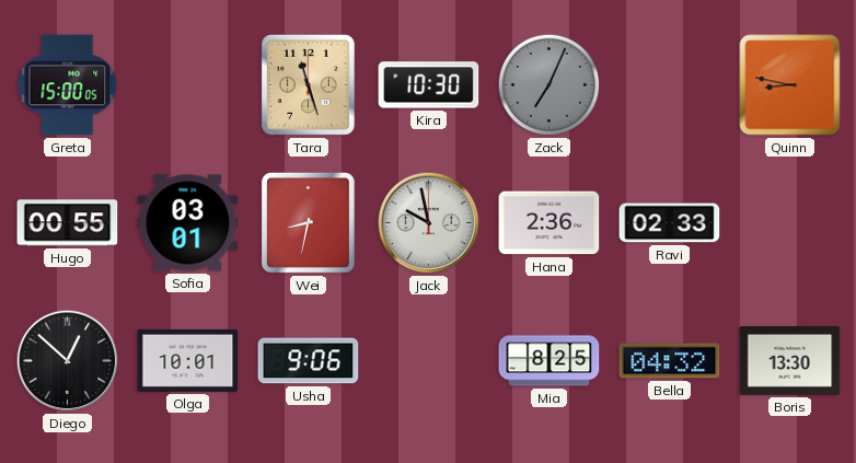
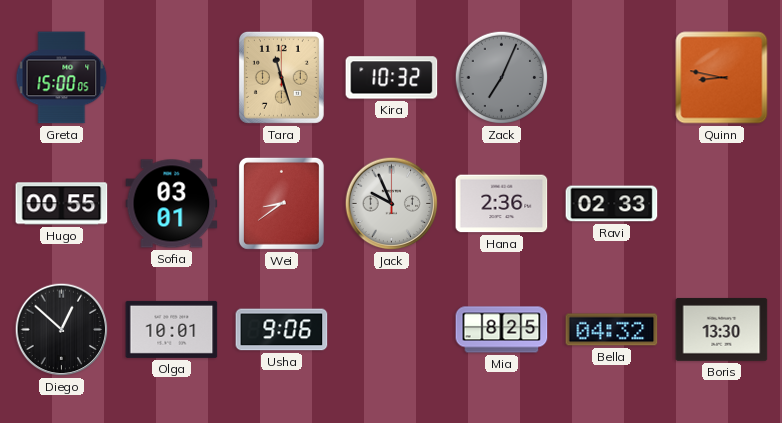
Kira: 10:30 -> 10:32 (392, 78)
Wei: 8:32 -> 8:39 (281, 203)
Jack: 9:58 -> 9:56 (392, 204)
